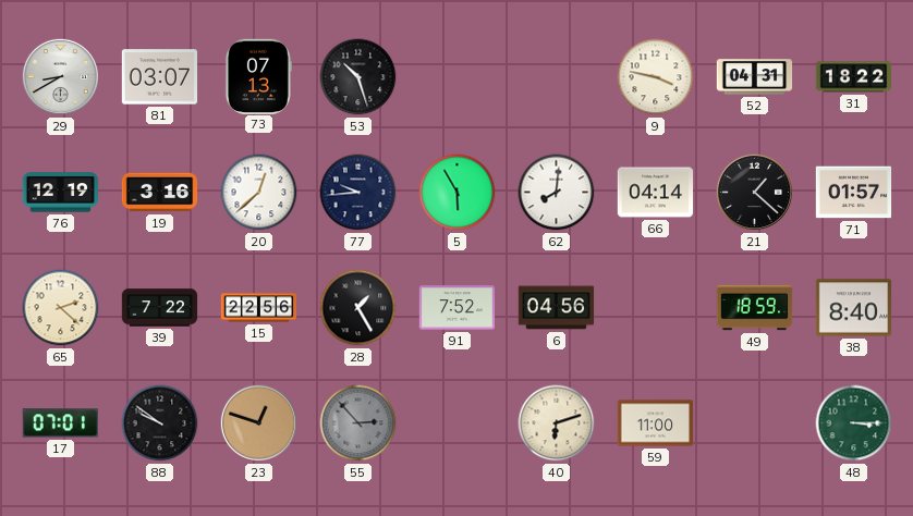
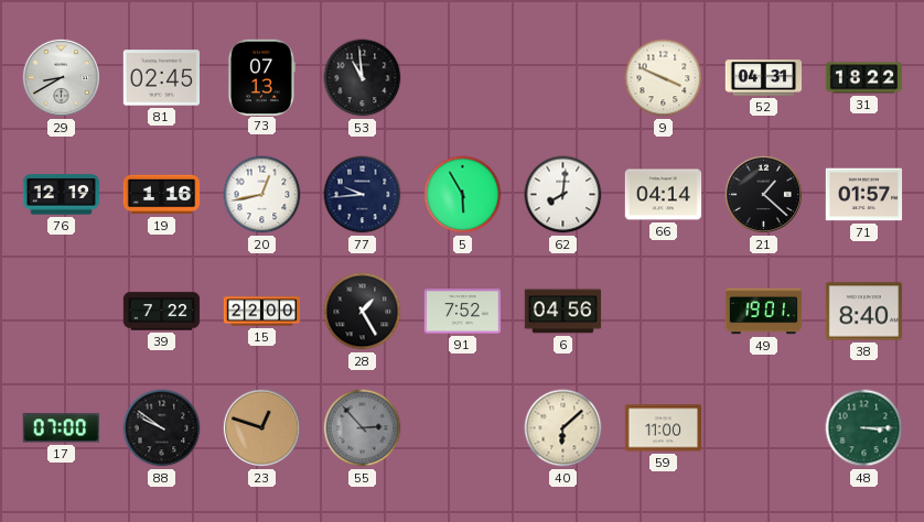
81: 03:07 -> 02:45 (162, 78)
53: 10:27 -> 10:59 (363, 78)
9: 3:47 -> 3:49 (664, 78)
19: 3:16 -> 1:16 (162, 195)
20: 12:38 -> 12:43 (262, 195)
65: 2:22 -> none (61, 308)
15: 22:56 -> 22:00 (262, 312)
49: 18:59 -> 19:01 (764, 312)
17: 07:01 -> 07:00 (61, 428)
40: 6:12 -> 6:08 (563, 428)
